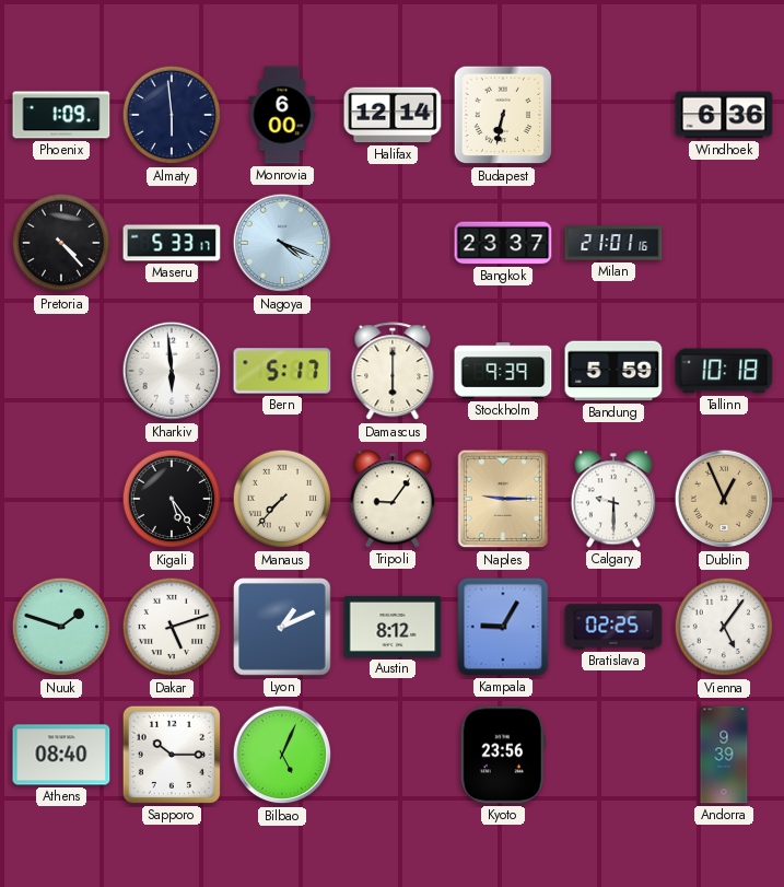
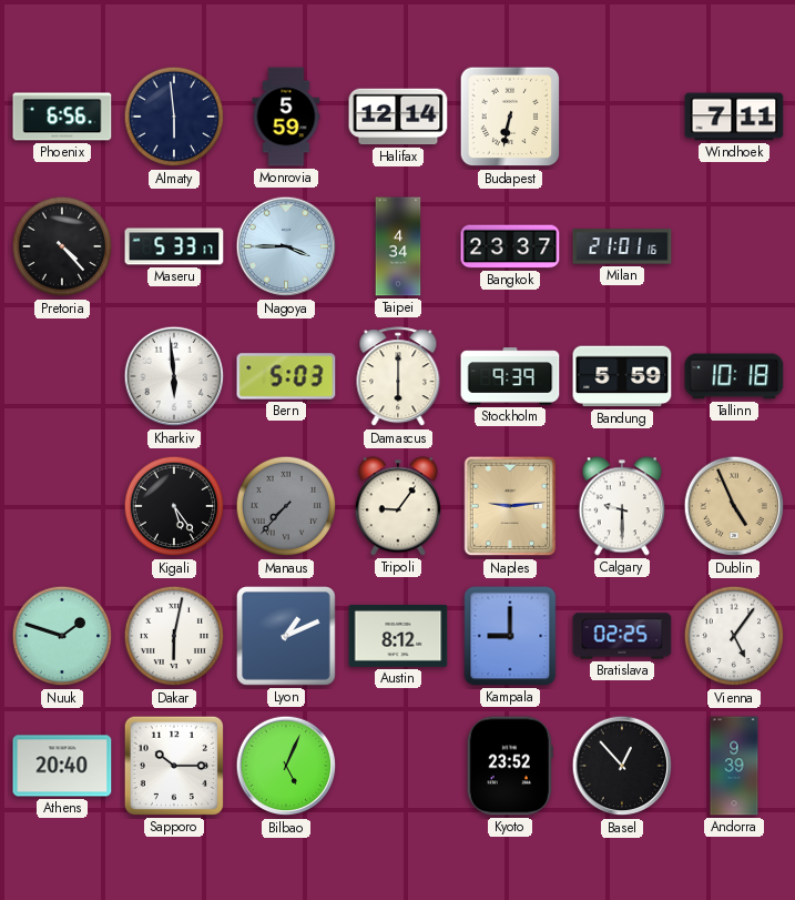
Phoenix: 1:09 -> 6:56 (62, 117)
Monrovia: 6:00 -> 5:59 (286, 117)
Windhoek: 6:36 -> 7:11 (734, 117)
Nagoya: 4:19 -> 3:45 (286, 246)
Taipei: none -> 4:34 (398, 246)
Bern: 5:17 -> 5:03 (286, 376)
Manaus dial: cream -> grey (286, 506)
Naples: 9:15 -> 9:14 (510, 506)
Dublin: 12:56 -> 4:56 (734, 506)
Dakar: 5:12 -> 6:02 (174, 636)
Kampala: 9:05 -> 9:00 (510, 636)
Athens: 08:40 -> 20:40 (62, 766)
Kyoto: 23:56 -> 23:52 (510, 766)
Basel: none -> 12:53 (622, 766)
